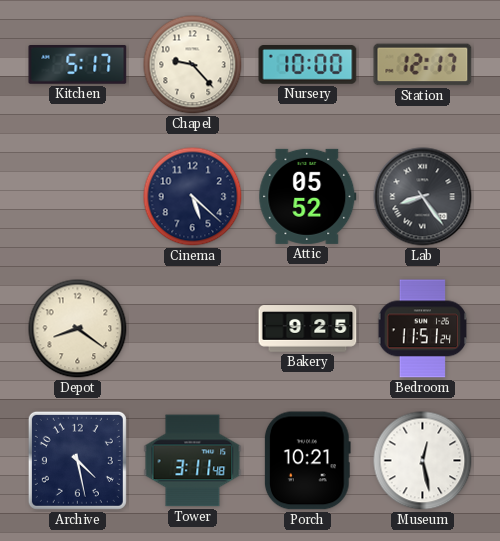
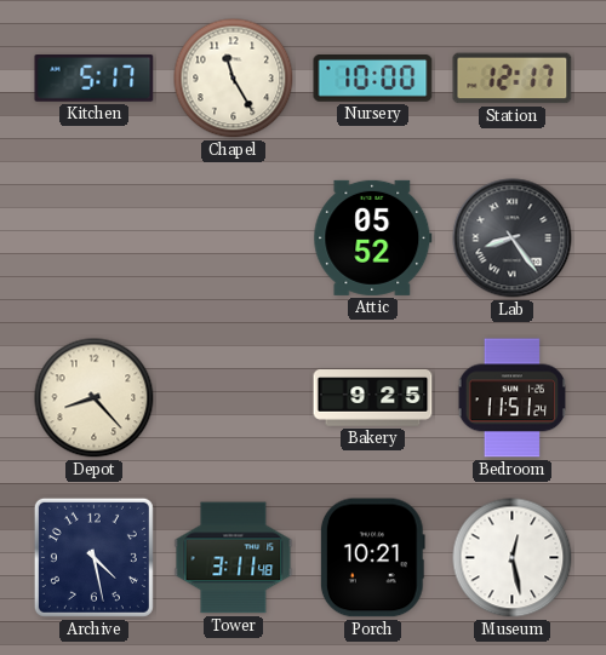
Chapel: 9:23 -> 11:25 (234, 79)
Cinema: 5:22 -> none (193, 197)
Depot: 8:21 -> 8:23 (95, 398)
